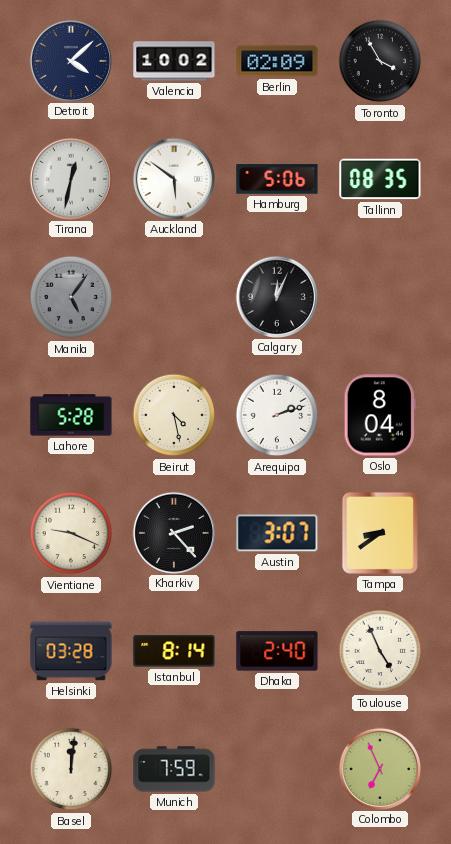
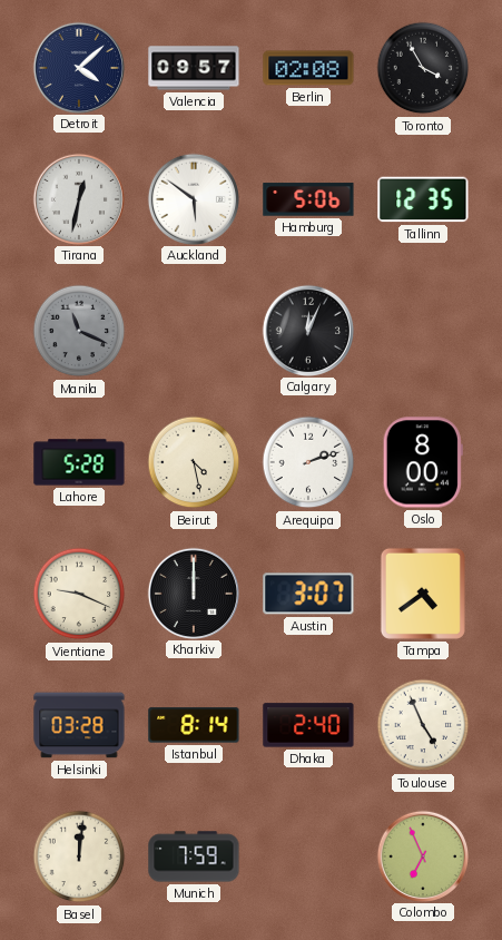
Valencia: 10:02 -> 09:57 (194, 68)
Berlin: 02:09 -> 02:08 (308, 68)
Tallinn: 08:35 -> 12:35 (423, 199)
Manila: 5:06 -> 11:19 (79, 331)
Oslo: 8:04 -> 8:00 (423, 462)
Kharkiv: 2:23 -> 12:00 (193, 593)
Tampa: 8:39 -> 4:39 (423, 594)
